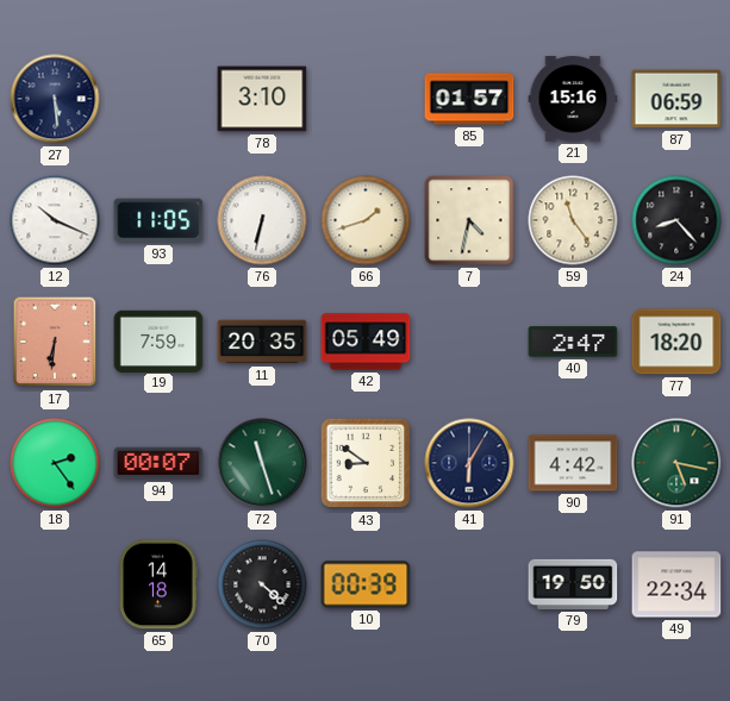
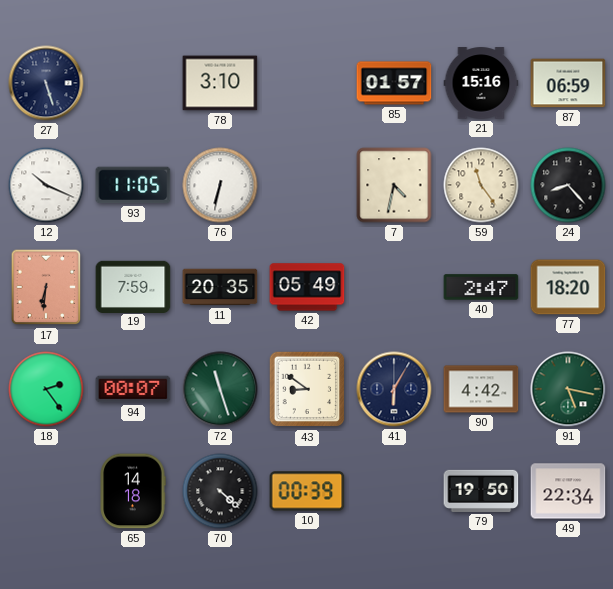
27: 5:29 -> 5:27 (46, 83)
66: 1:42 -> none (366, 220)
